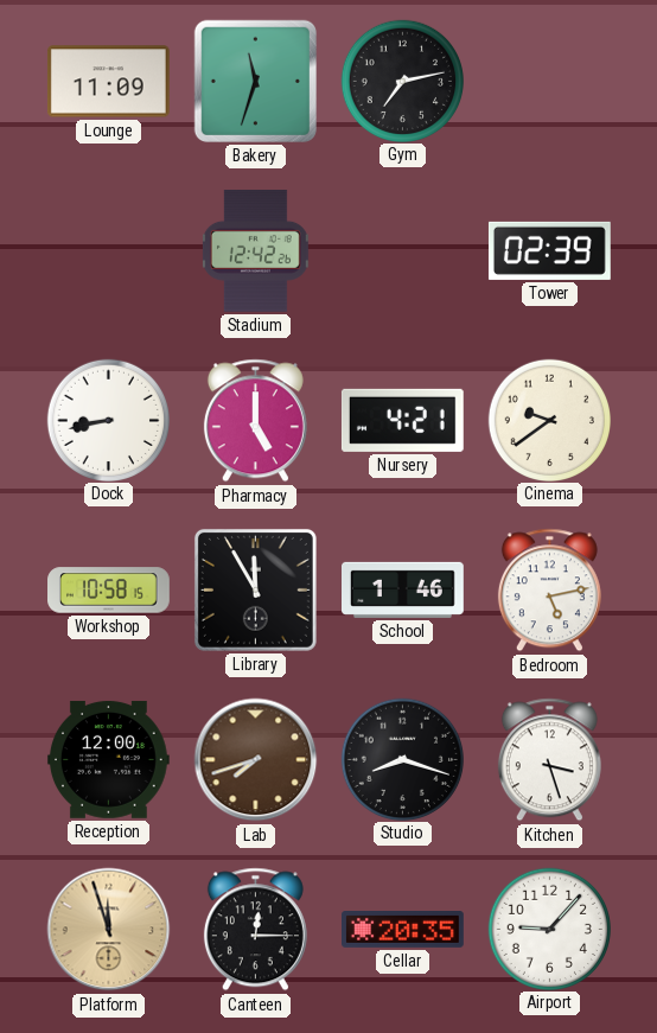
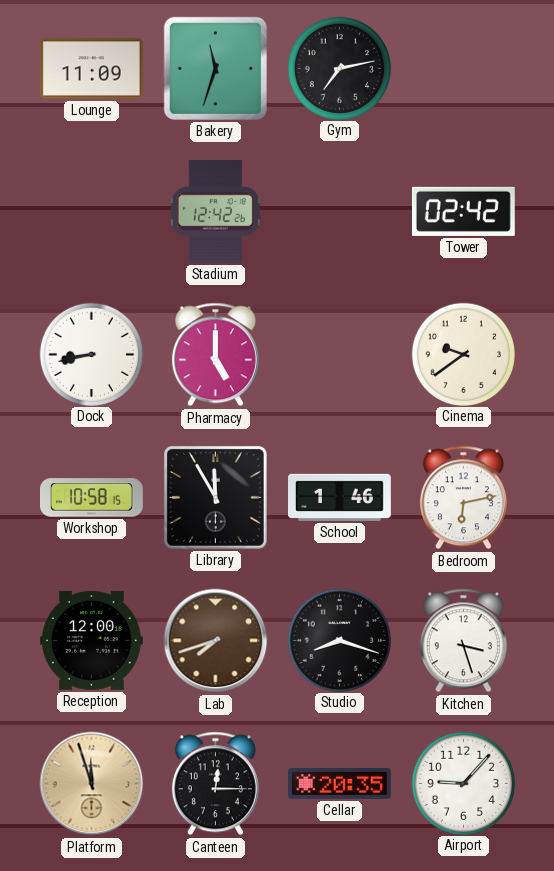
Tower: 02:39 -> 02:42 (463, 211)
Nursery: 4:21 -> none (402, 420)
Bedroom: 5:13 -> 6:13 (463, 498)
